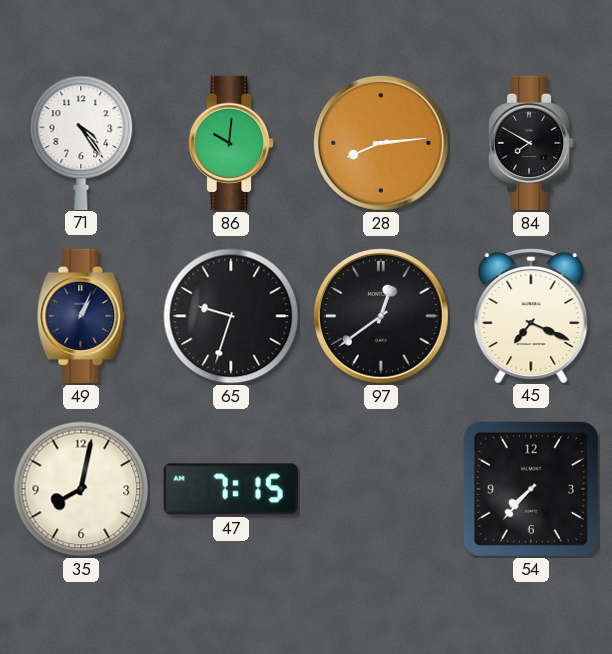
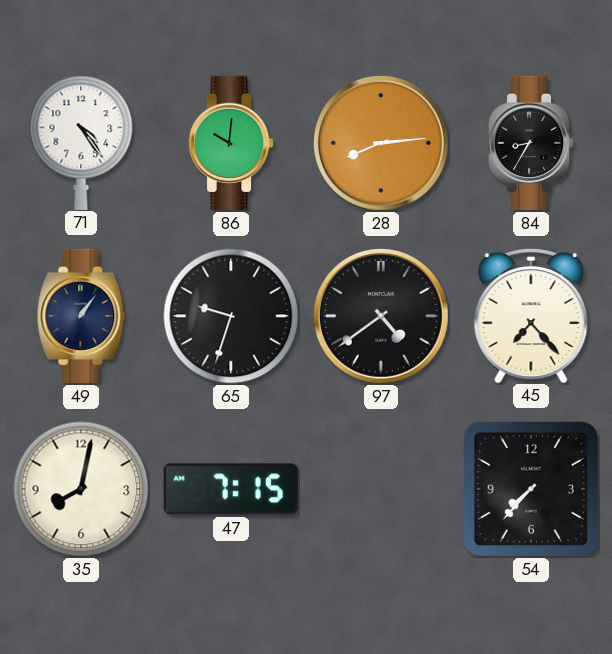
84: 7:50 -> 8:35 (531, 143)
49: 1:04 -> 1:06 (81, 316)
97: 12:39 -> 4:39 (382, 317)
45: 7:19 -> 7:23 (531, 315)
